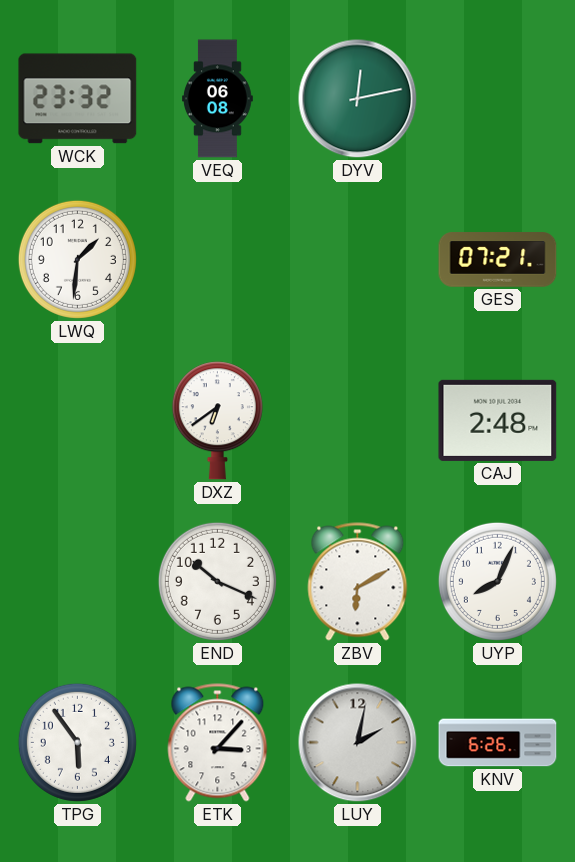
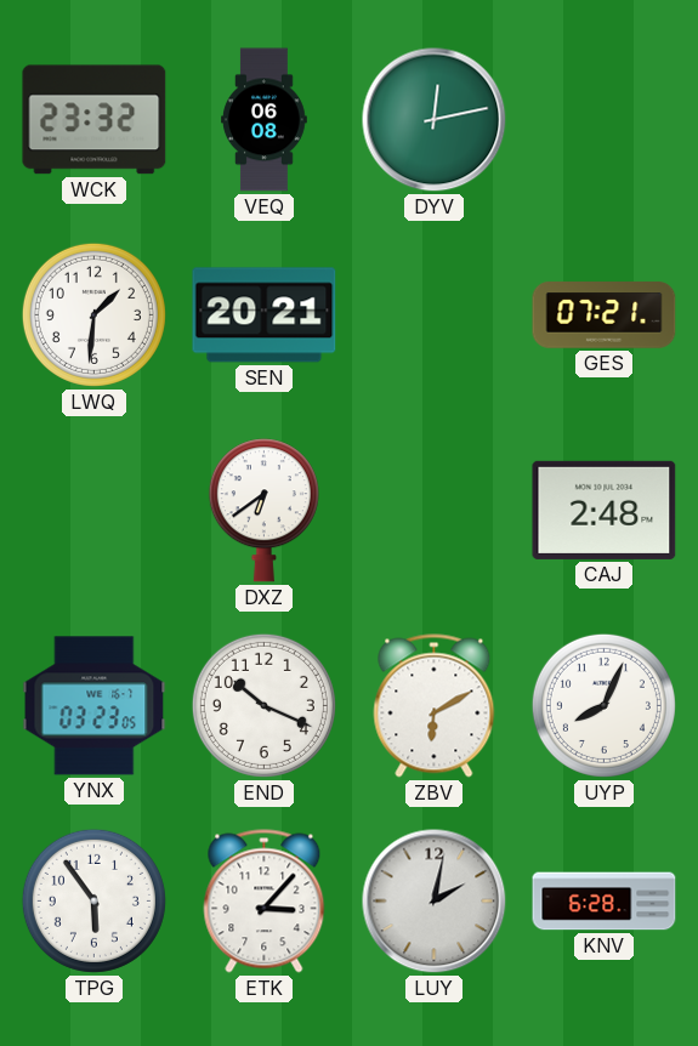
SEN: none -> 20:21 (265, 315)
YNX: none -> 03:23 (95, 706)
KNV: 6:26 -> 6:28 (605, 902)
